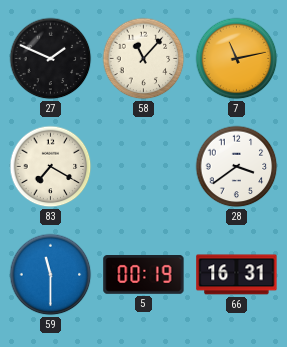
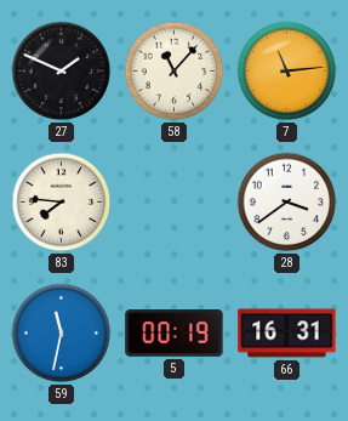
7: 11:13 -> 11:14 (287, 72)
83: 7:20 -> 7:46 (62, 203)
59: 11:30 -> 11:32 (62, 334)
